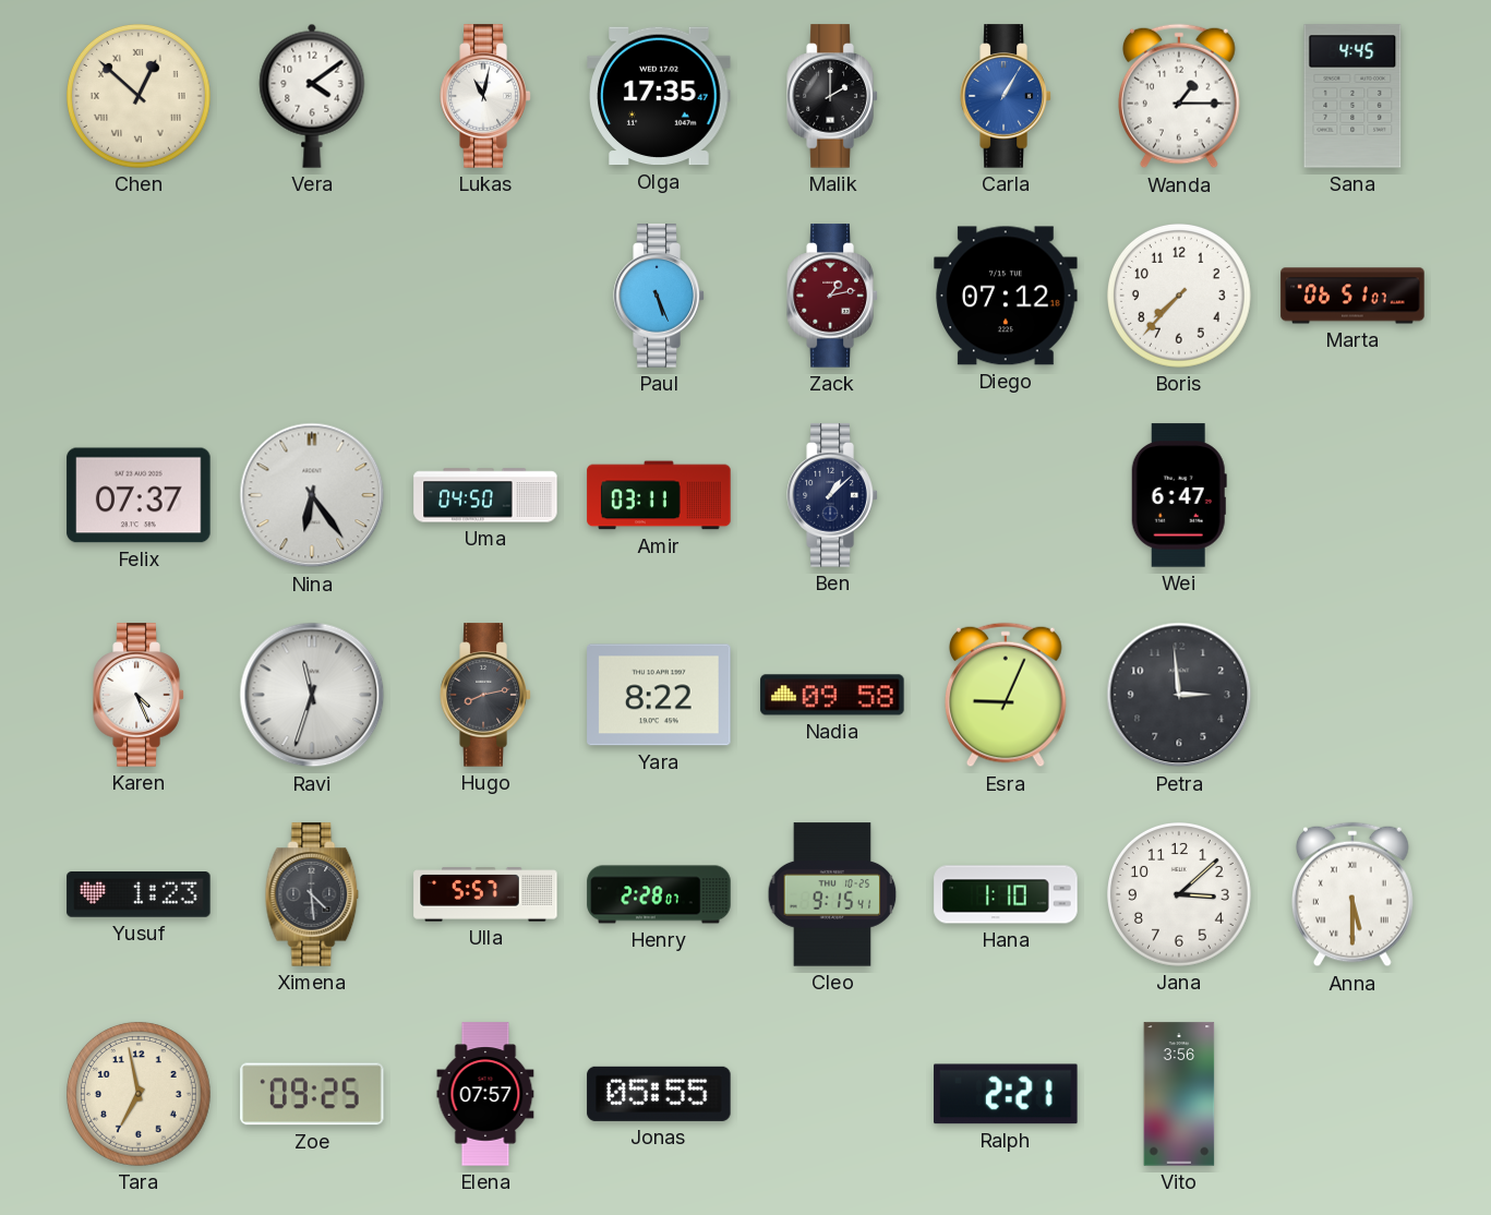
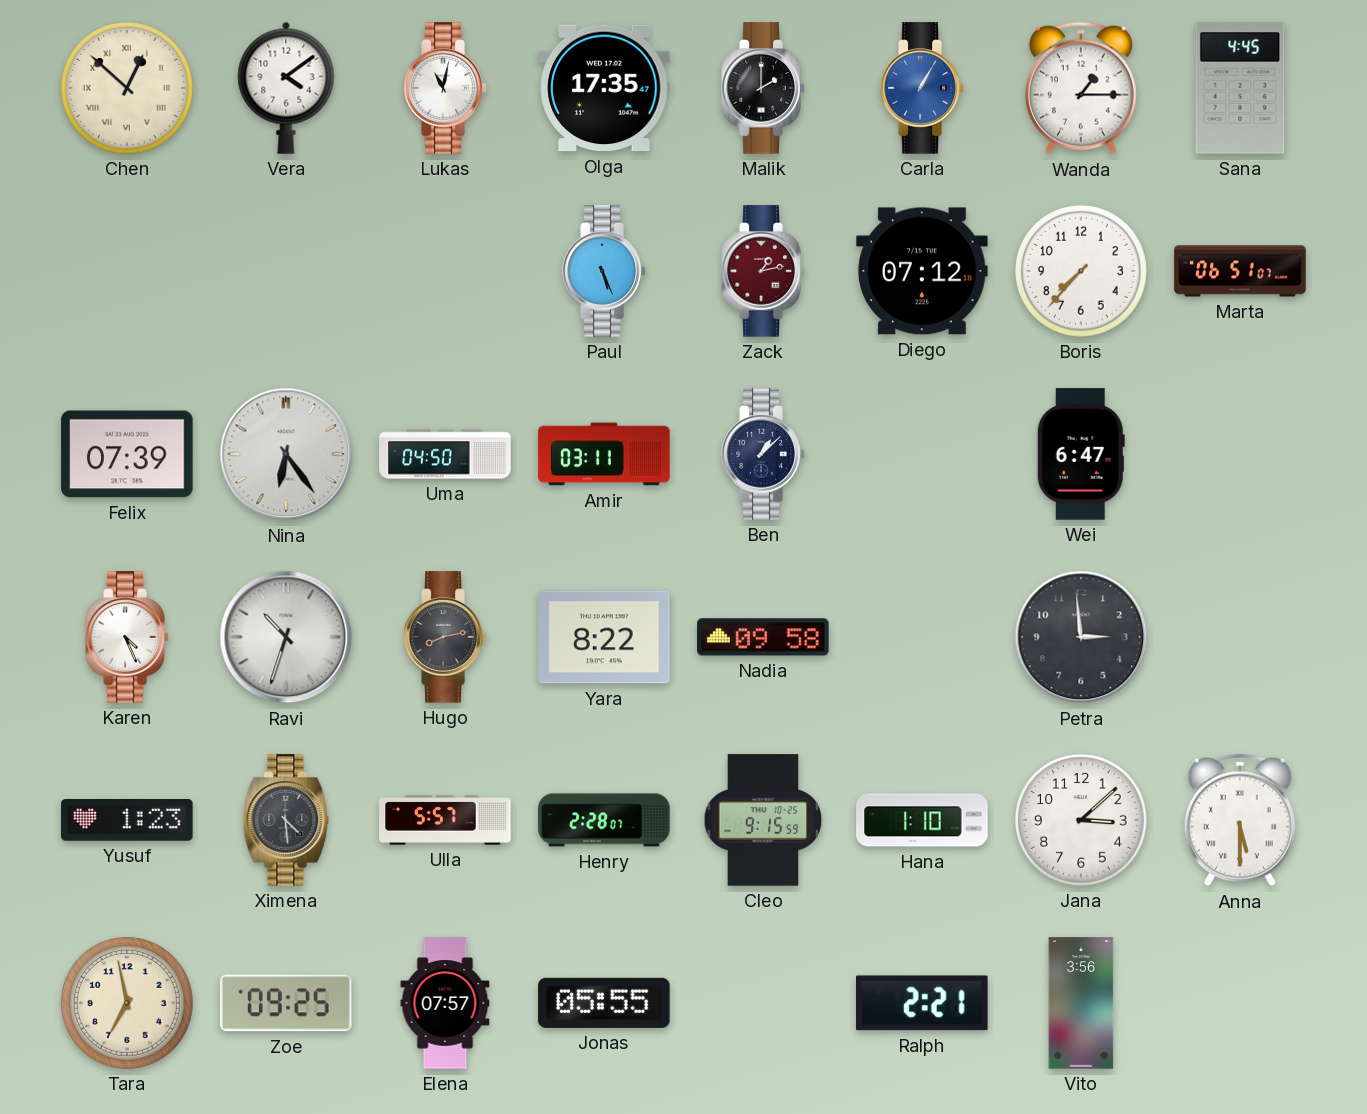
Felix: 07:37 -> 07:39 (127, 454)
Ravi: 11:33 -> 10:33 (286, 637)
Esra: 9:04 -> none (1007, 695)
Cleo: 9:15:41 -> 9:15:59 (763, 820)
